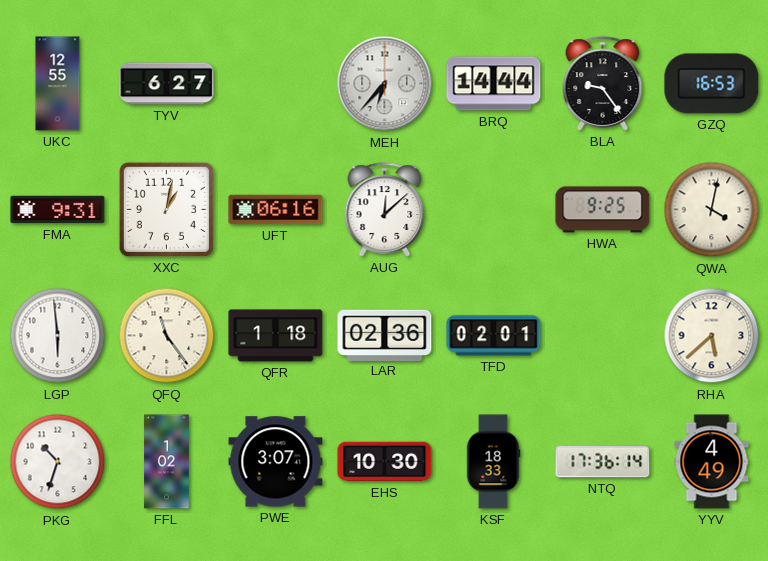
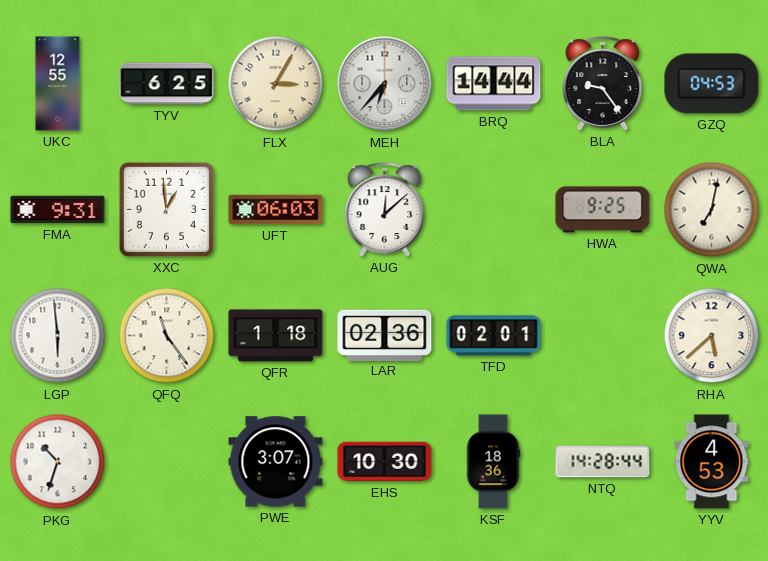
TYV: 6:27 -> 6:25 (167, 84)
FLX: none -> 3:05 (276, 84)
GZQ: 16:53 -> 04:53 (712, 84)
XXC: 1:02 -> 12:59 (166, 209)
UFT: 06:16 -> 06:03 (276, 210)
QWA: 4:02 -> 7:02 (712, 210)
FFL: 1:02 -> none (167, 462)
KSF: 18:33 -> 18:36 (493, 462)
NTQ: 17:36 -> 14:28 (603, 462)
YYV: 4:49 -> 4:53 (712, 462)
